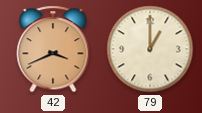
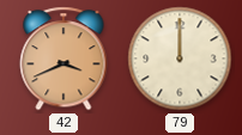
79: 1:00 -> 12:00 (180, 59)
